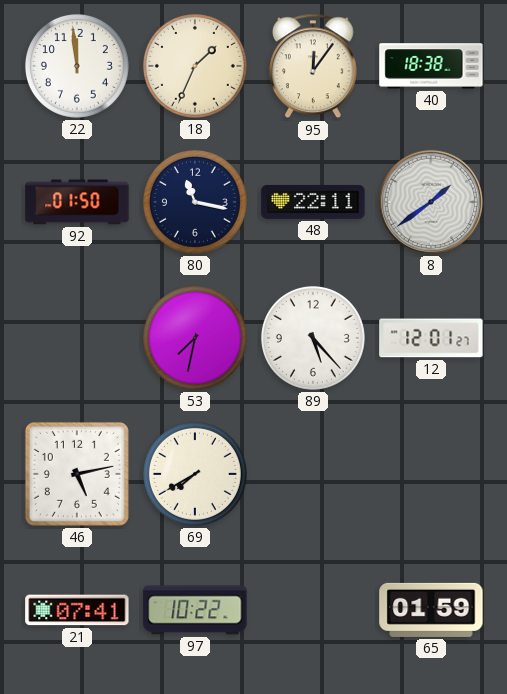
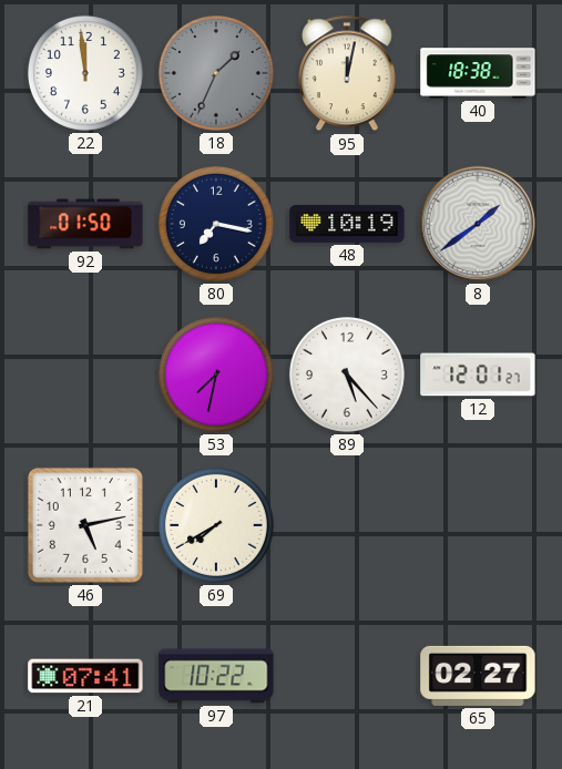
18 dial: cream -> grey (216, 73)
95: 12:06 -> 12:02 (347, 73)
80: 11:17 -> 7:17 (216, 224)
48: 22:11 -> 10:19 (347, 224)
65: 01:59 -> 02:27 (478, 676)
